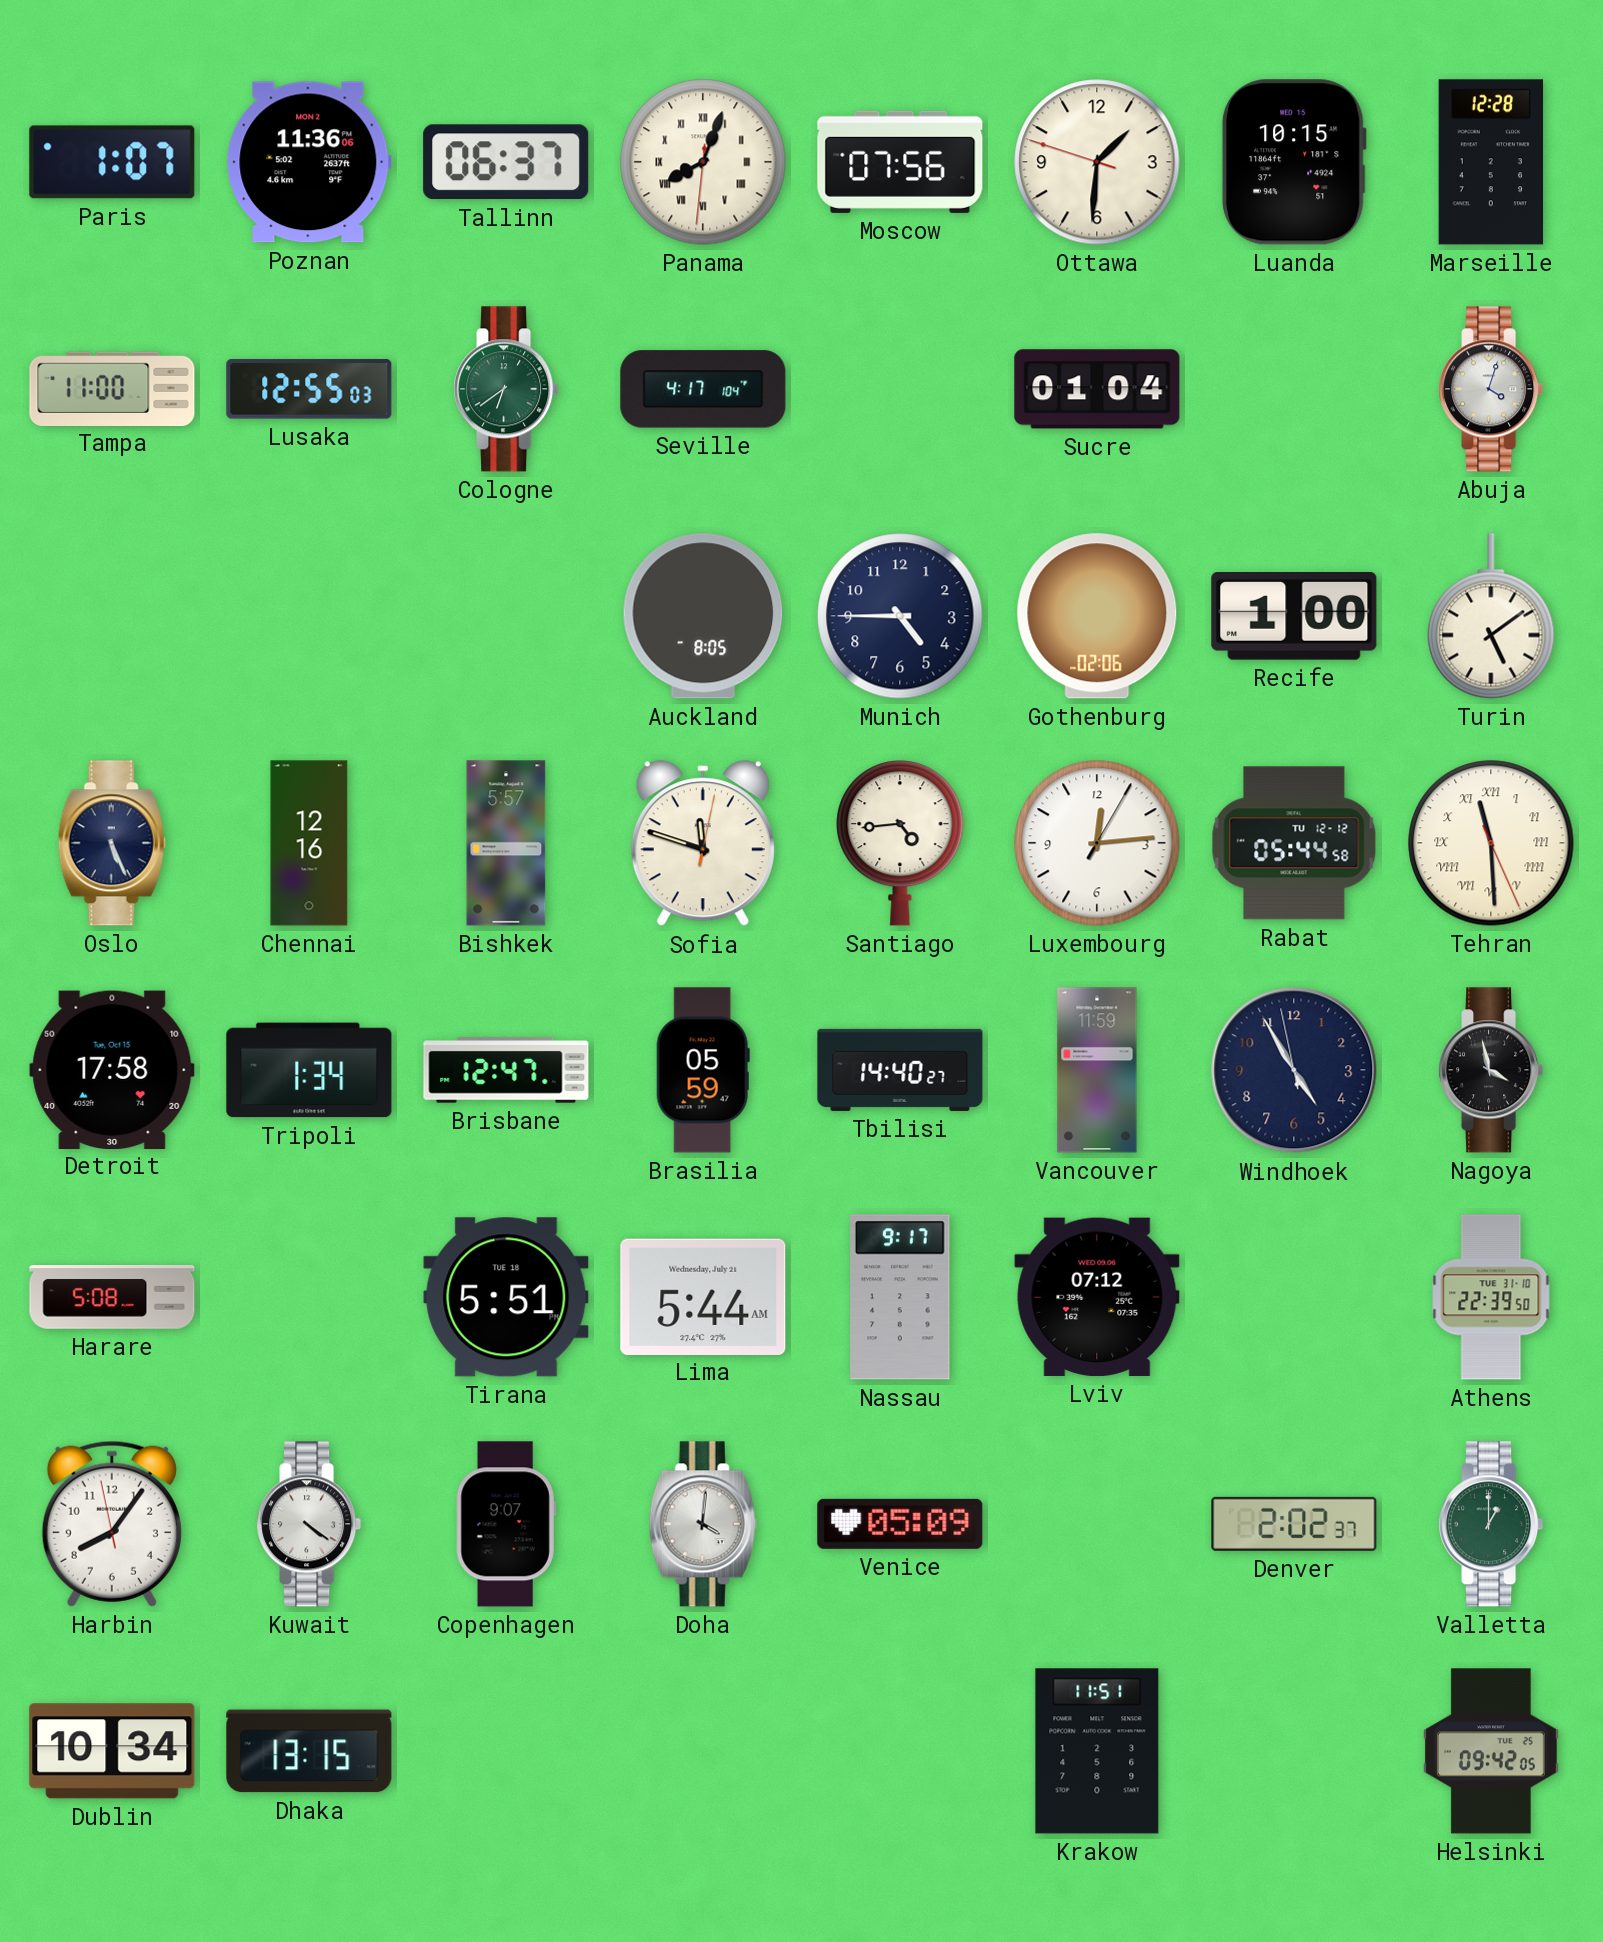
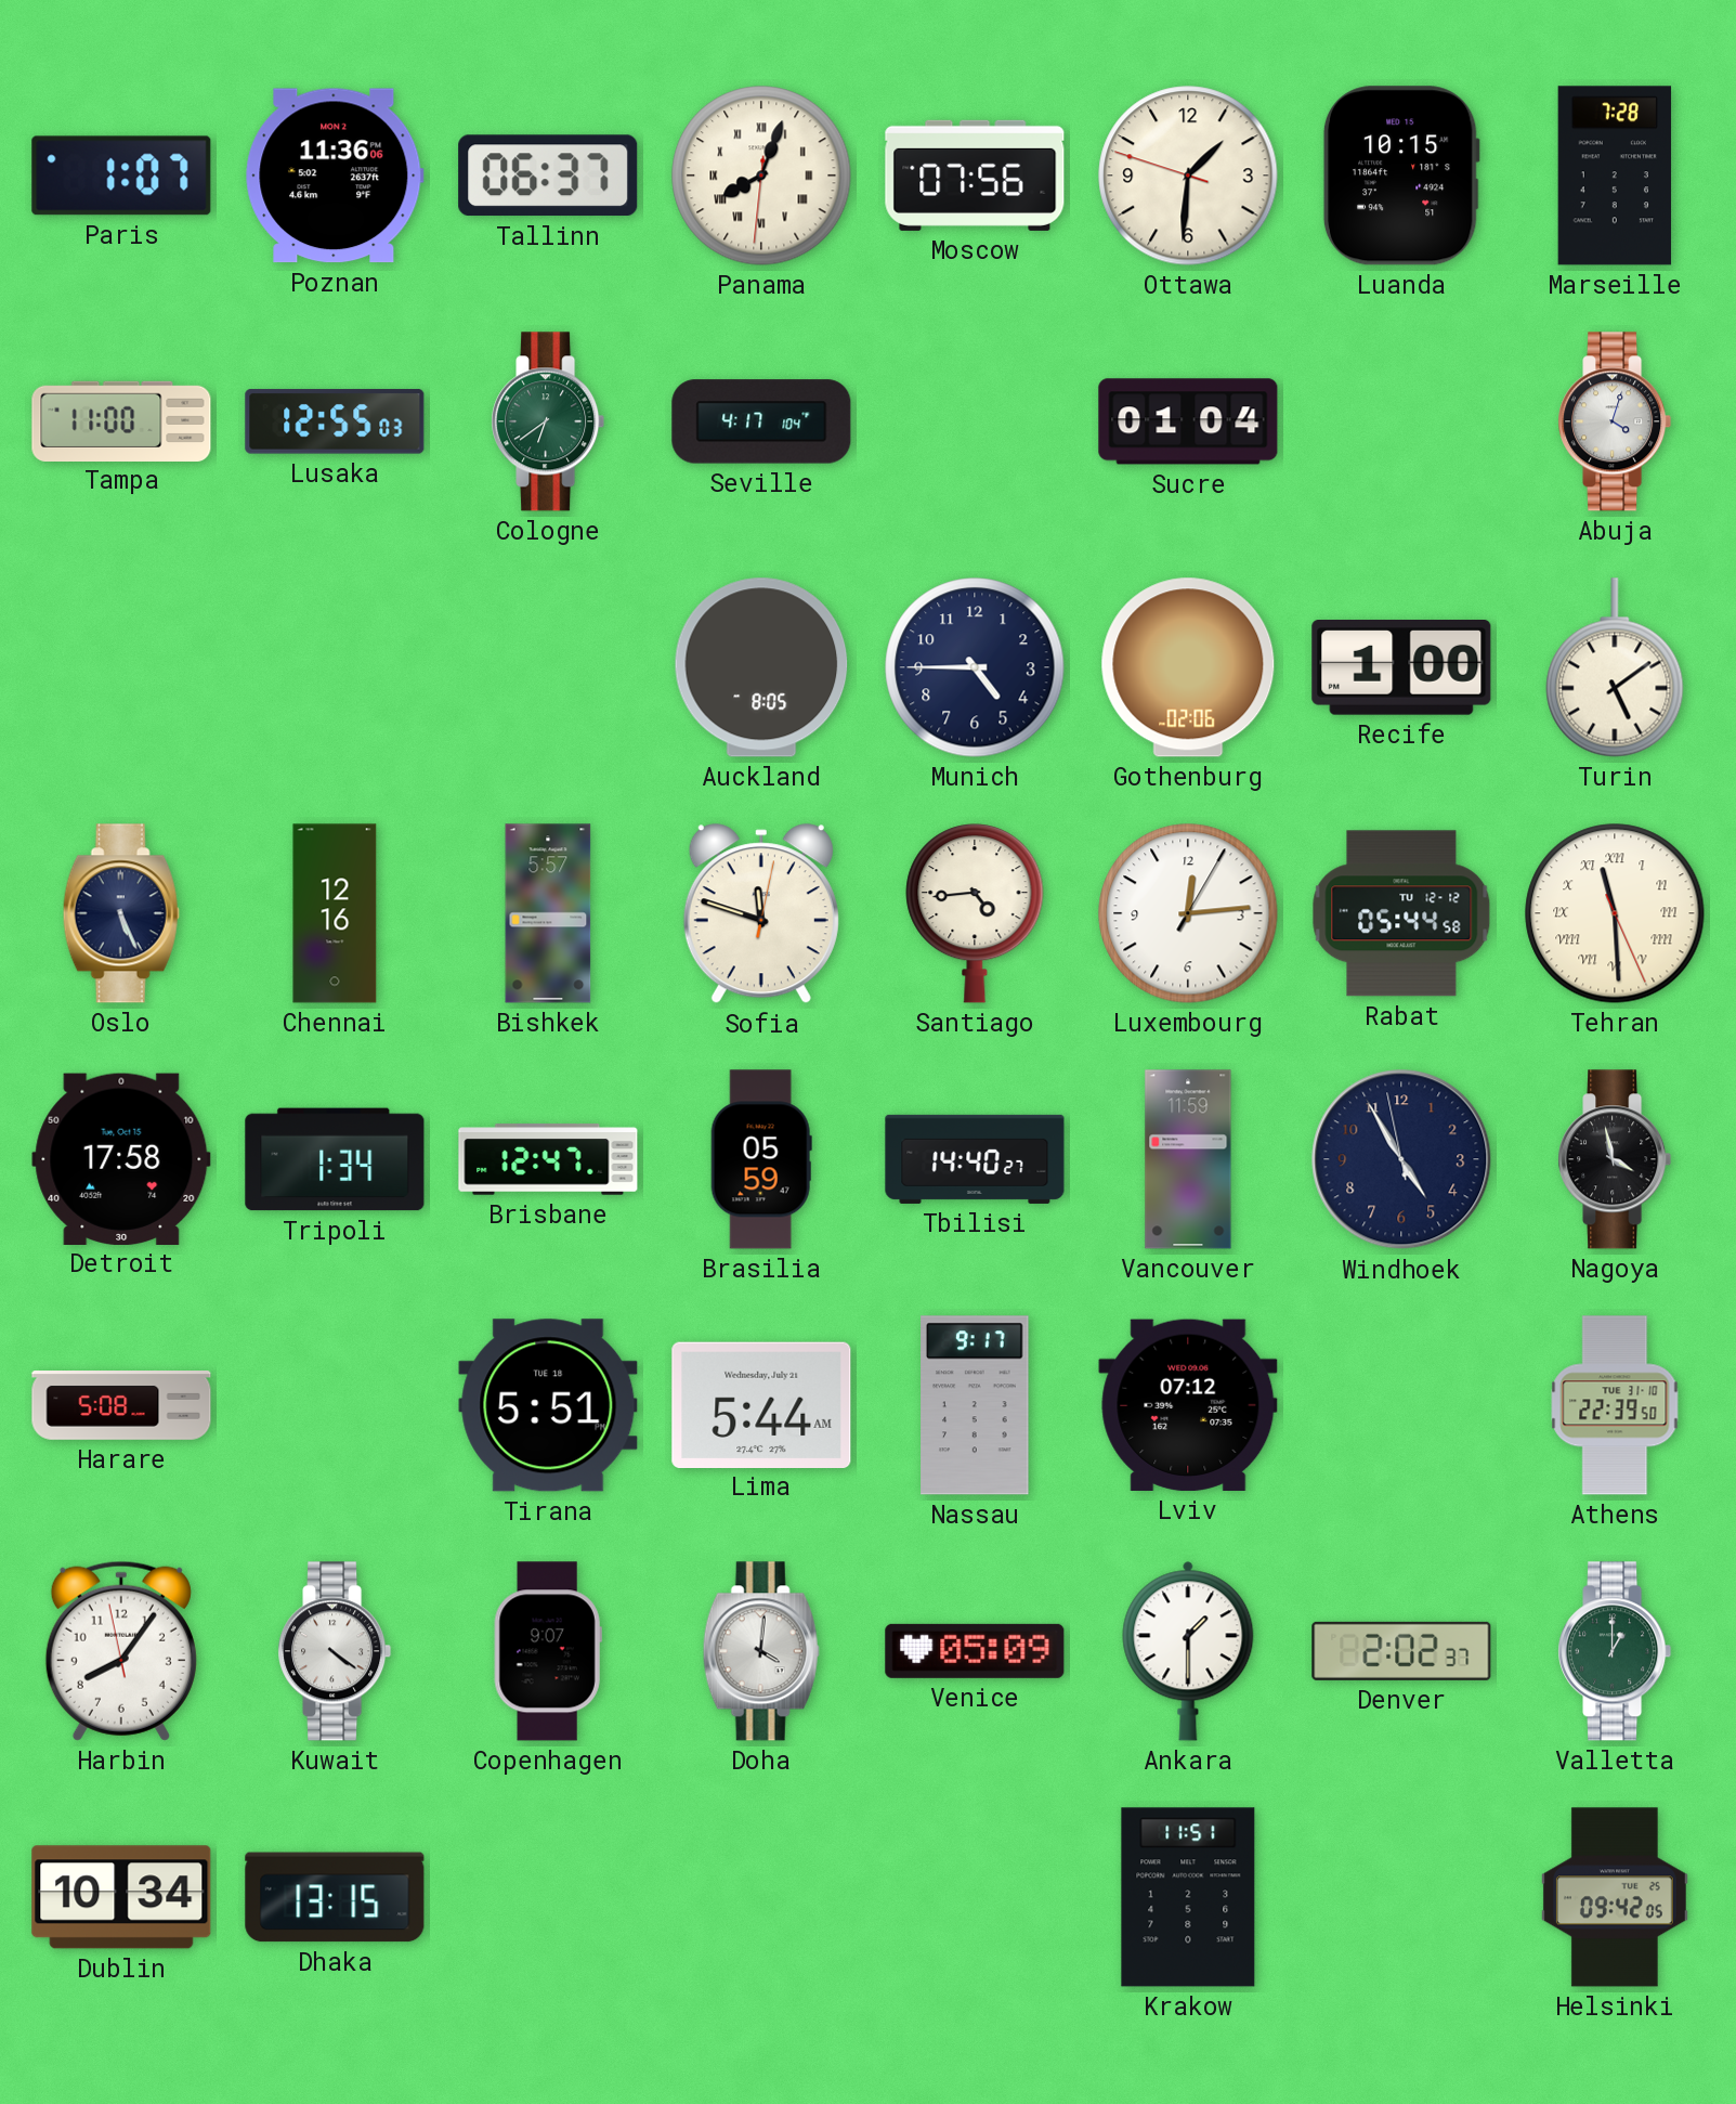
Marseille: 12:28 -> 7:28 (1615, 176)
Ankara: none -> 1:30 (1188, 1651)
